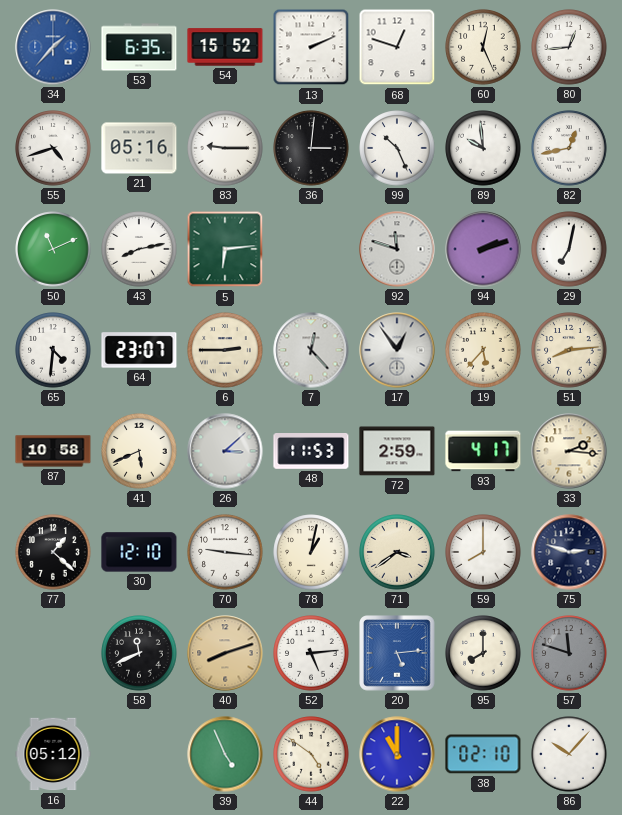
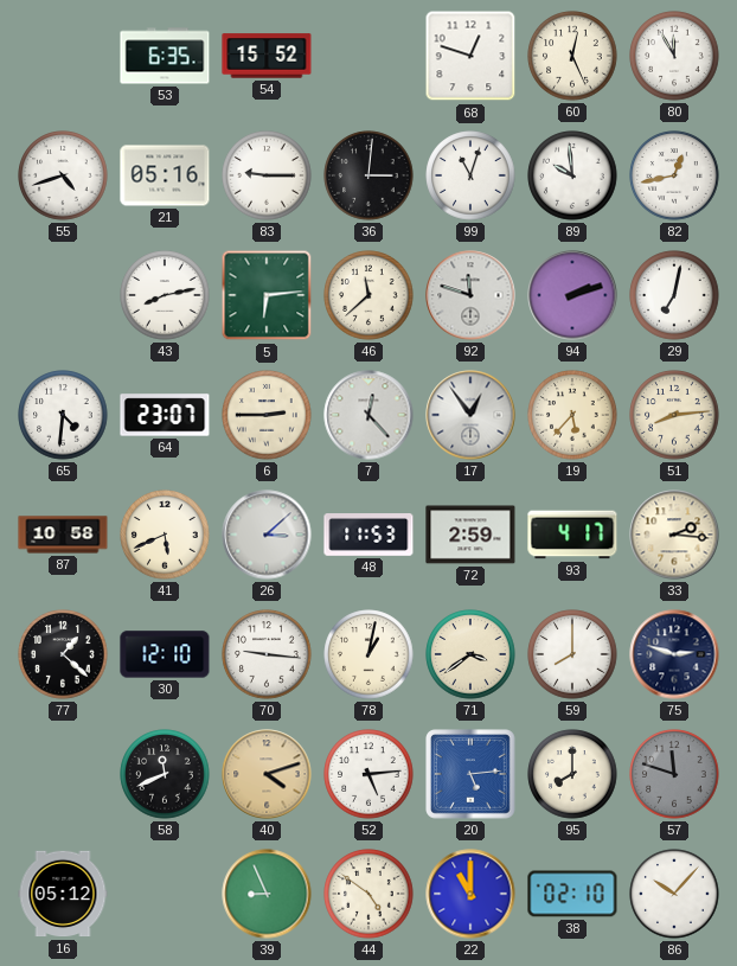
34: 1:37 -> none (53, 47)
13: 2:11 -> none (311, 47)
80: 12:44 -> 11:55 (674, 56)
99: 10:26 -> 11:03 (470, 175)
50: 11:11 -> none (53, 249)
46: none -> 11:38 (368, 295)
40: 8:12 -> 4:12 (267, 774)
39: 4:56 -> 8:56 (267, 894)
